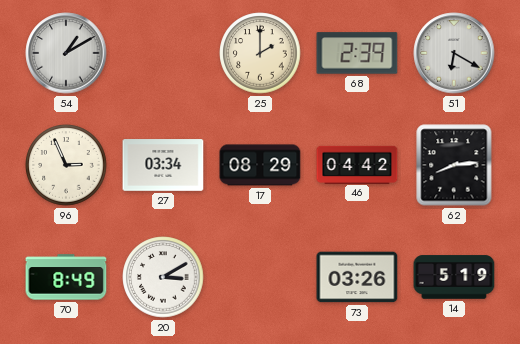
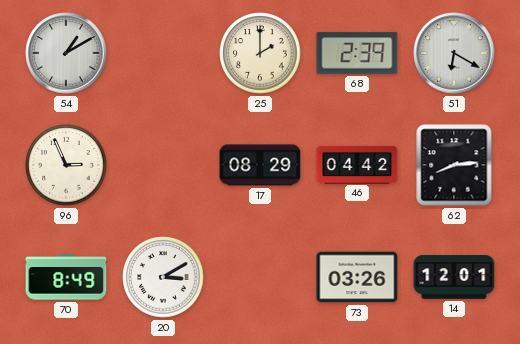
27: 03:34 -> none (163, 165)
14: 5:19 -> 12:01 (454, 277)
